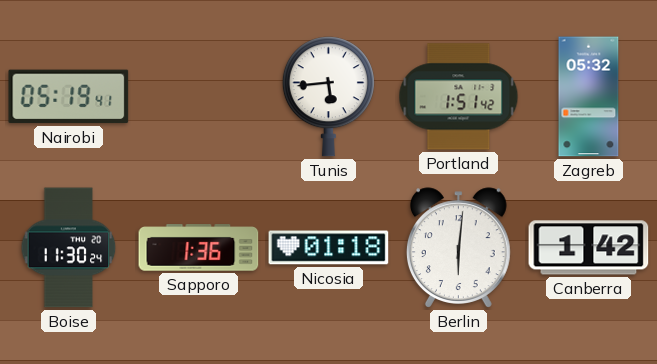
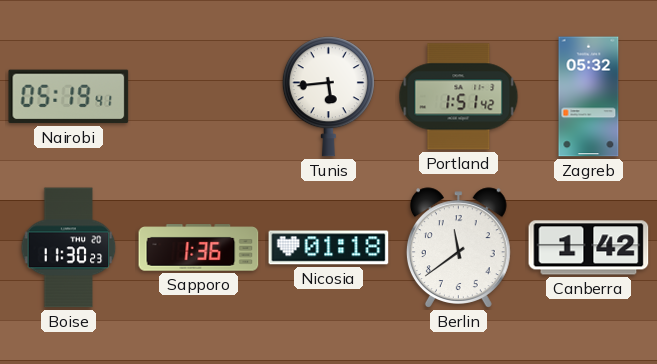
Boise: 11:30:24 -> 11:30:23 (69, 248)
Berlin: 6:01 -> 11:39 (458, 248)
